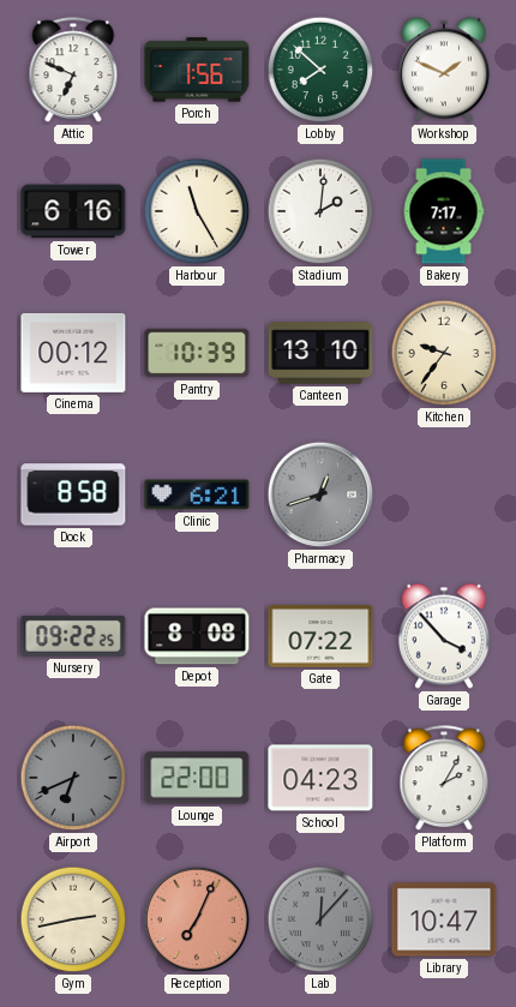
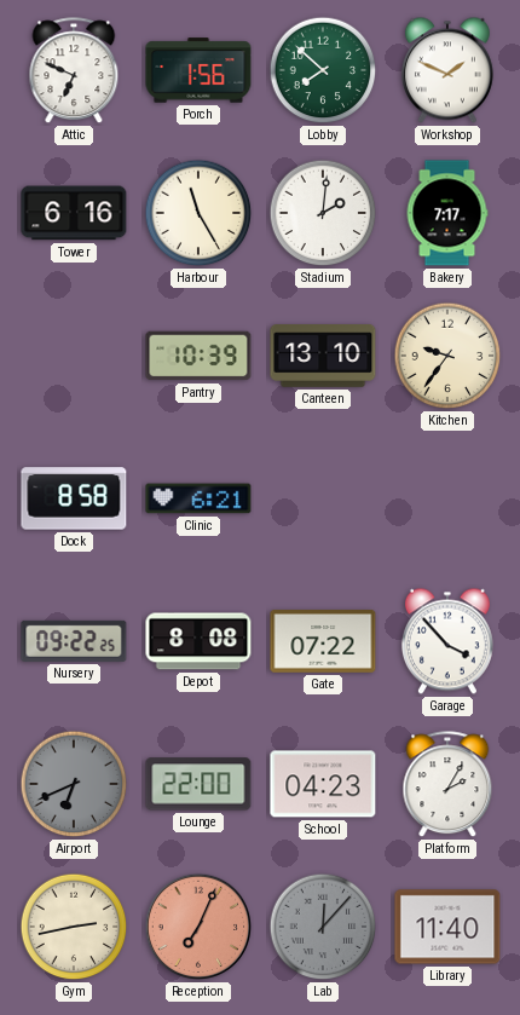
Cinema: 00:12 -> none (73, 353)
Pharmacy: 12:42 -> none (320, 494)
Library: 10:47 -> 11:40 (447, 927)
